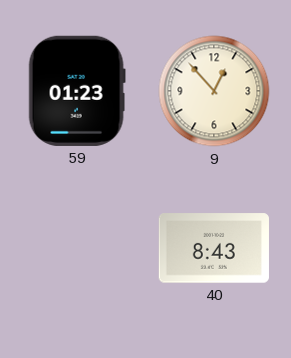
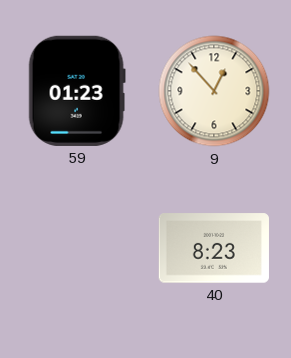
40: 8:43 -> 8:23 (214, 248)
